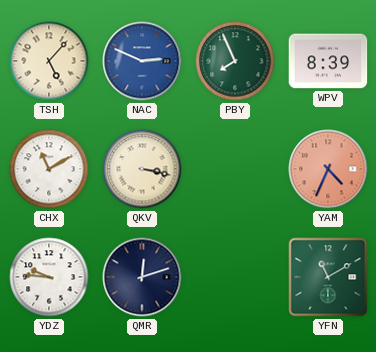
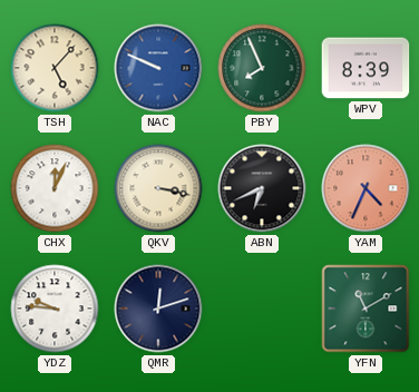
NAC: 2:49 -> 9:49 (158, 68)
CHX: 11:10 -> 12:04 (55, 188)
ABN: none -> 6:41 (262, 188)
